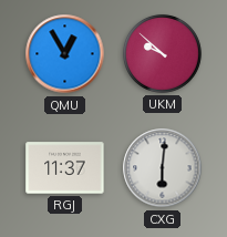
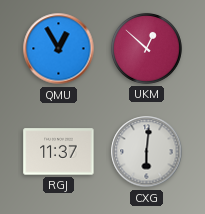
UKM: 9:52 -> 12:52 (146, 48)
